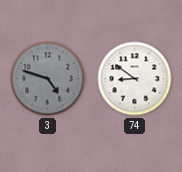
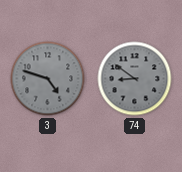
74 dial: white -> grey (135, 79)
